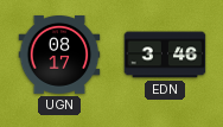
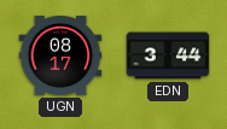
EDN: 3:46 -> 3:44 (168, 55)
